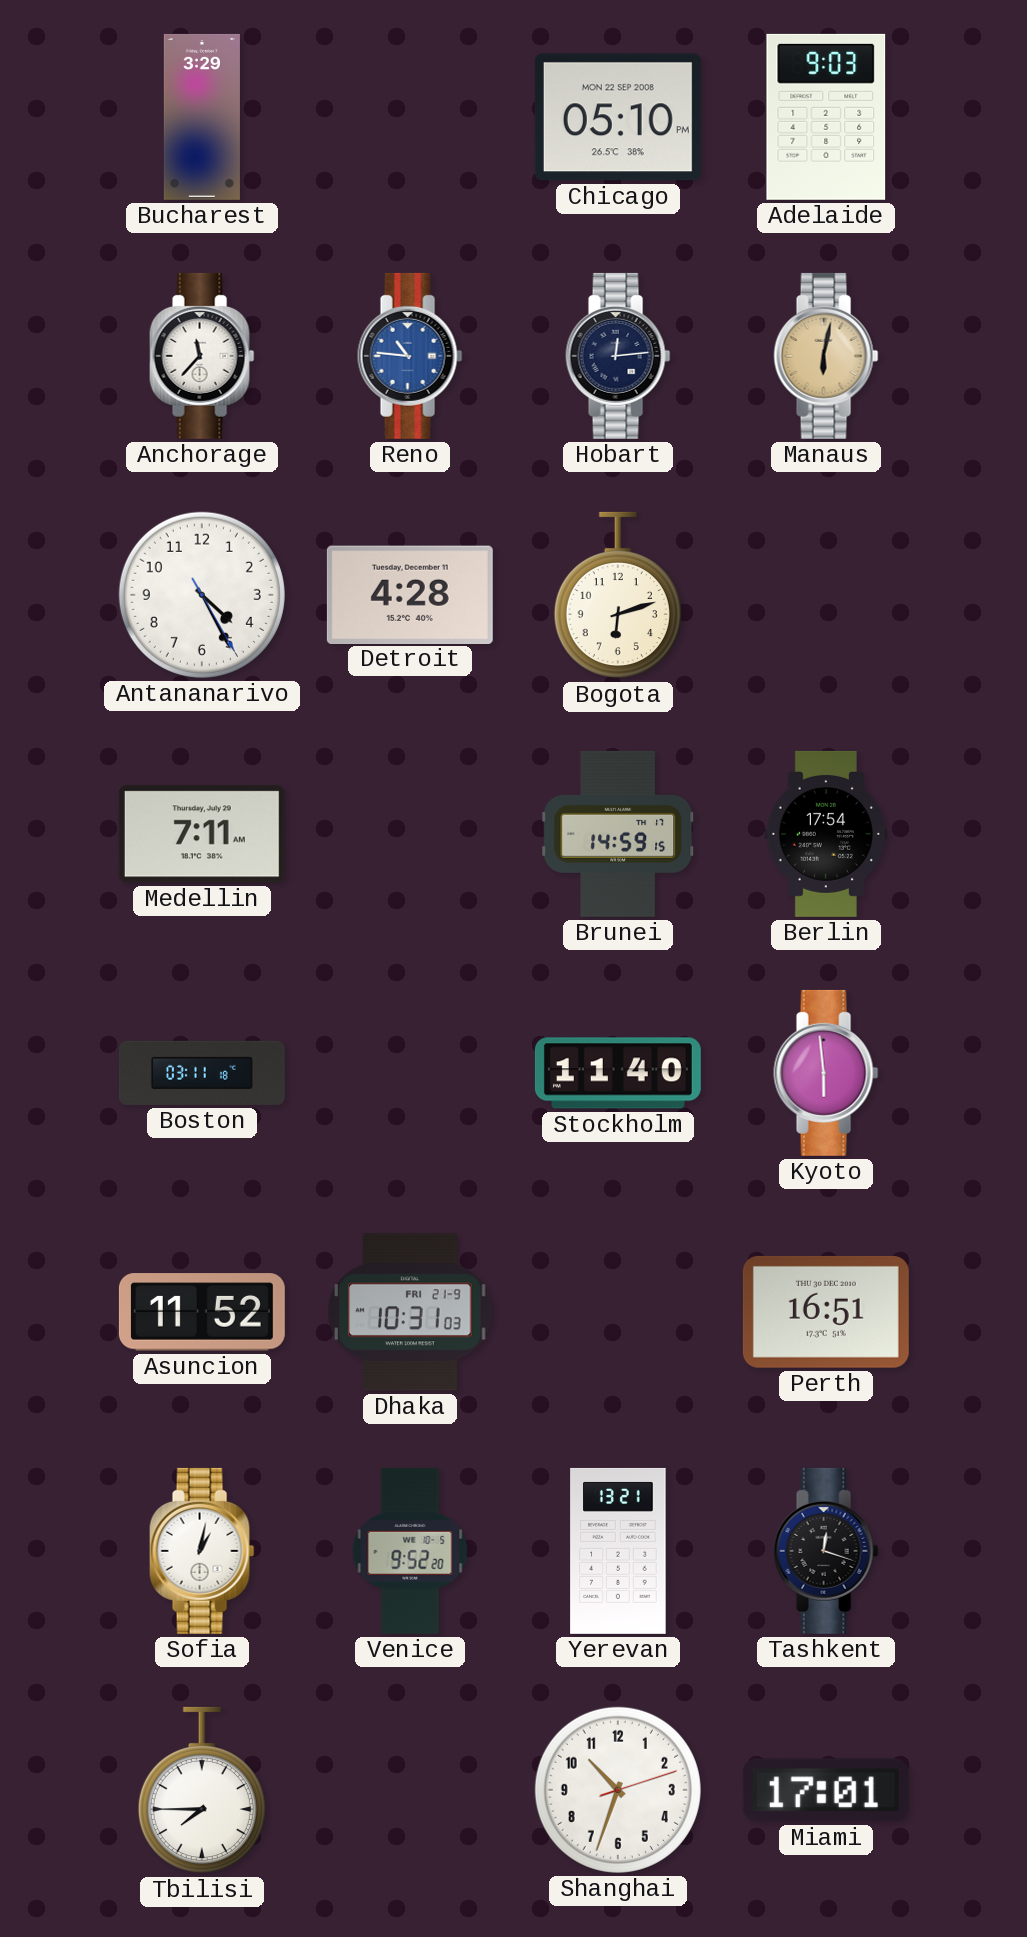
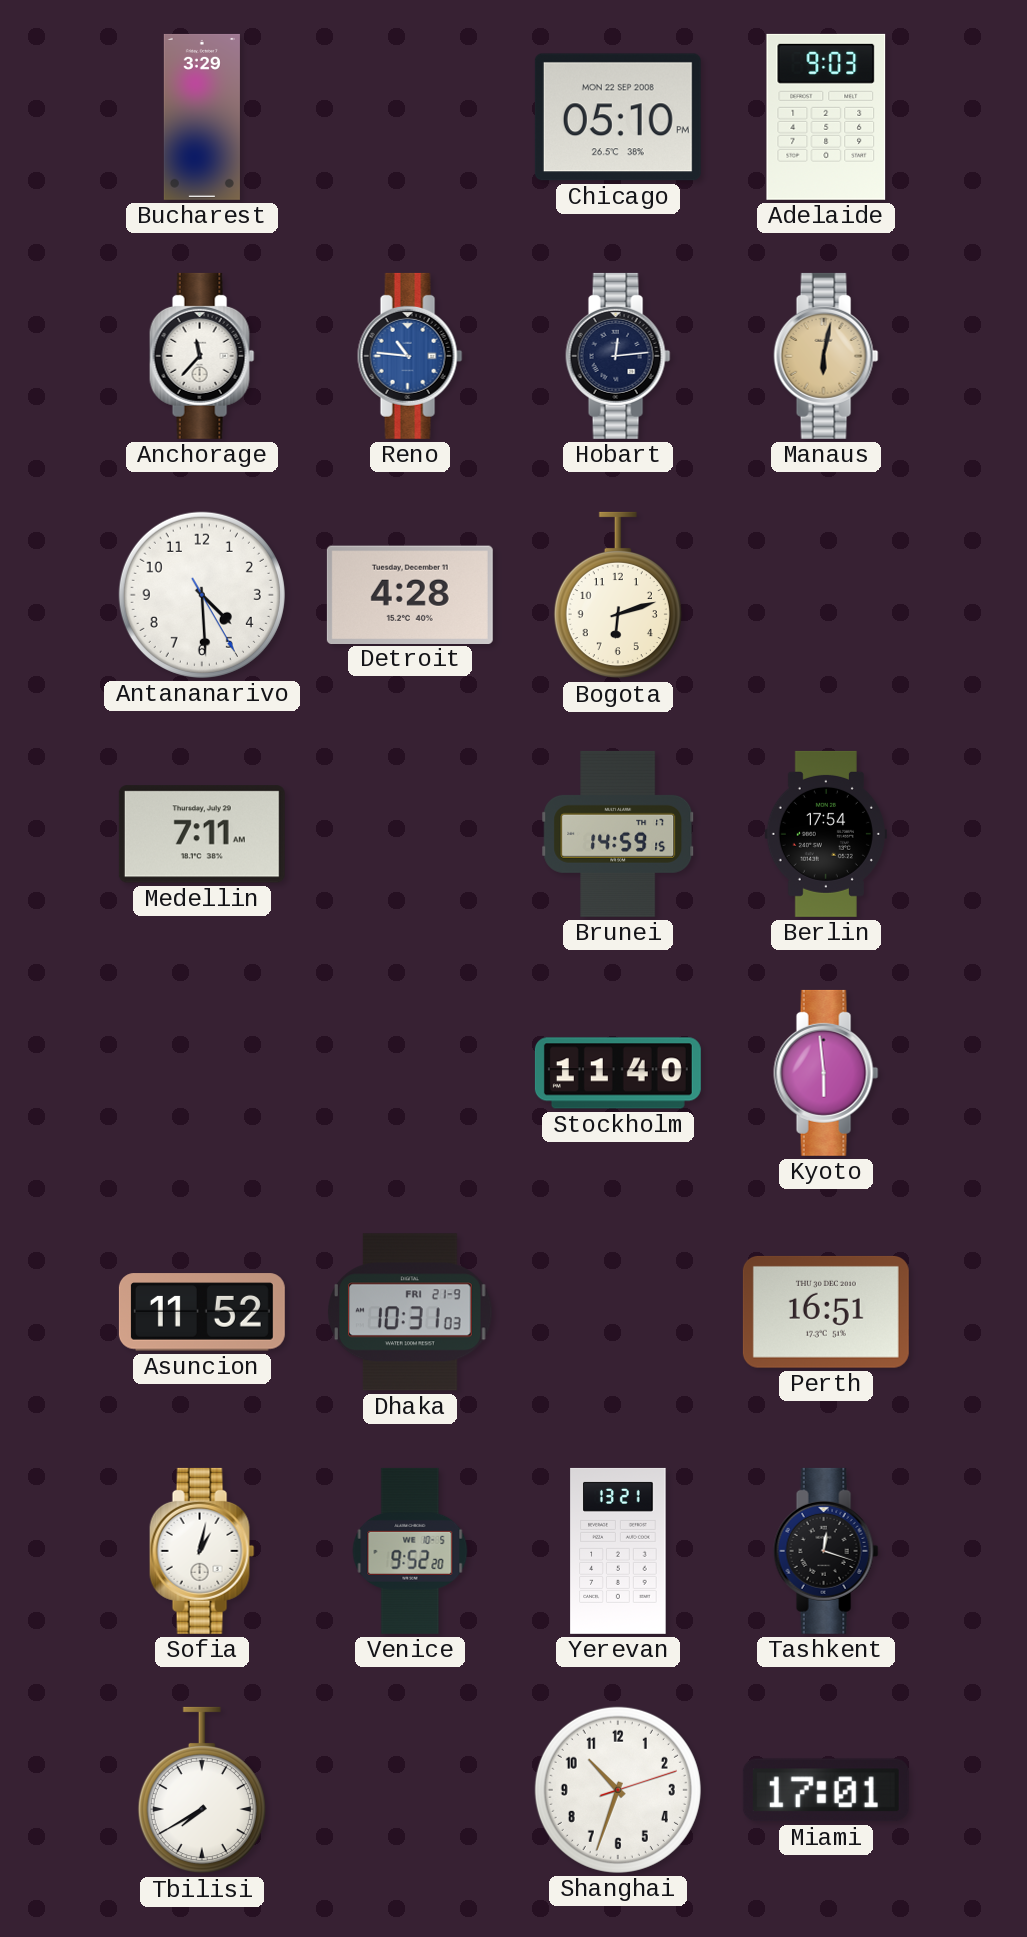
Antananarivo: 4:25 -> 4:29 (202, 595)
Boston: 03:11 -> none (202, 1073)
Tbilisi: 7:45 -> 7:40 (202, 1790)
